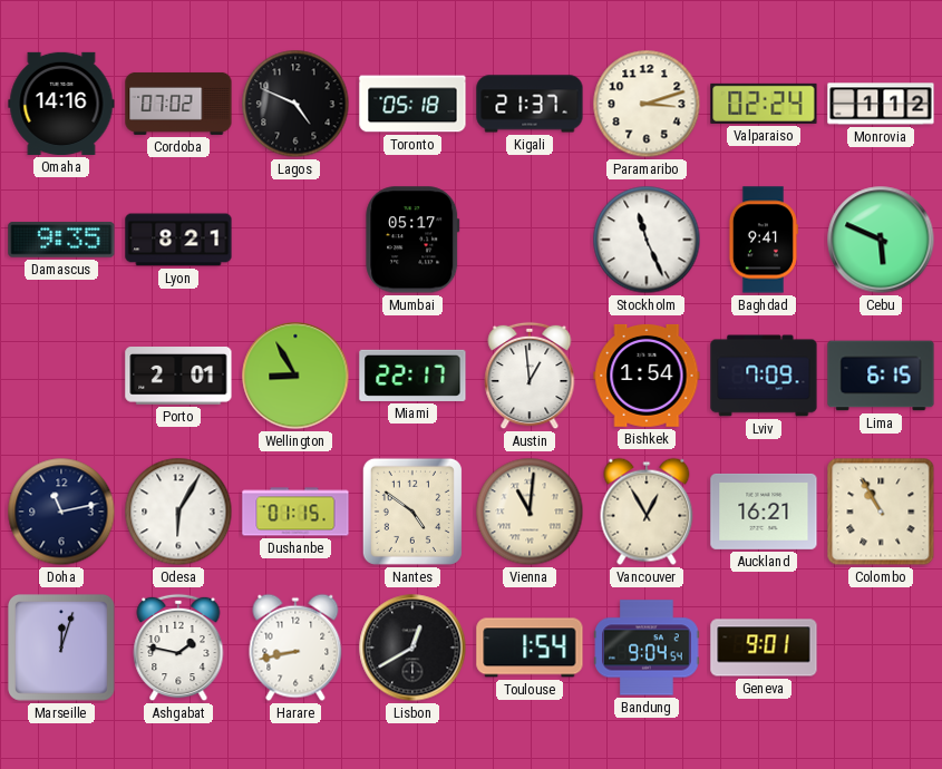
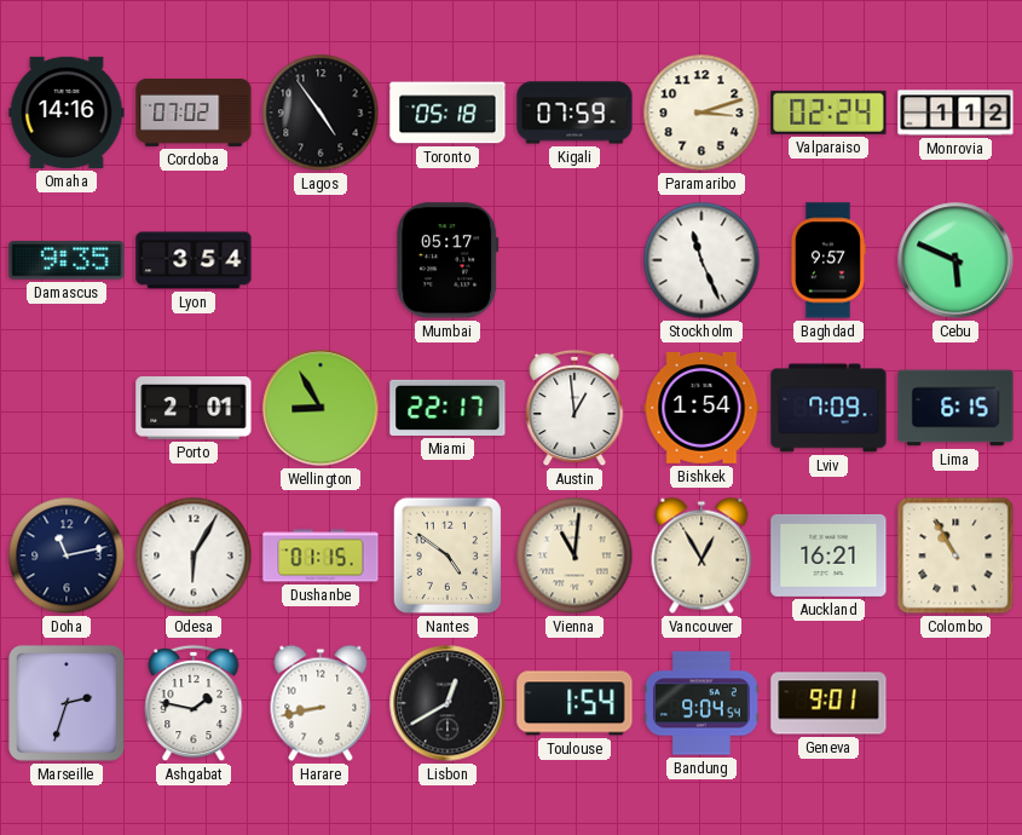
Lagos: 4:49 -> 4:54 (321, 113)
Kigali: 21:37 -> 07:59 (574, 113)
Lyon: 8:21 -> 3:54 (194, 260)
Baghdad: 9:41 -> 9:57 (827, 260)
Marseille: 12:03 -> 2:33 (67, 703)
